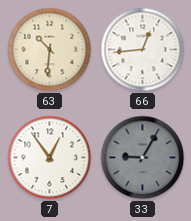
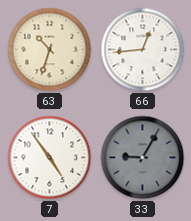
63: 10:31 -> 10:33 (50, 50)
7: 12:54 -> 4:54 (50, 158)
